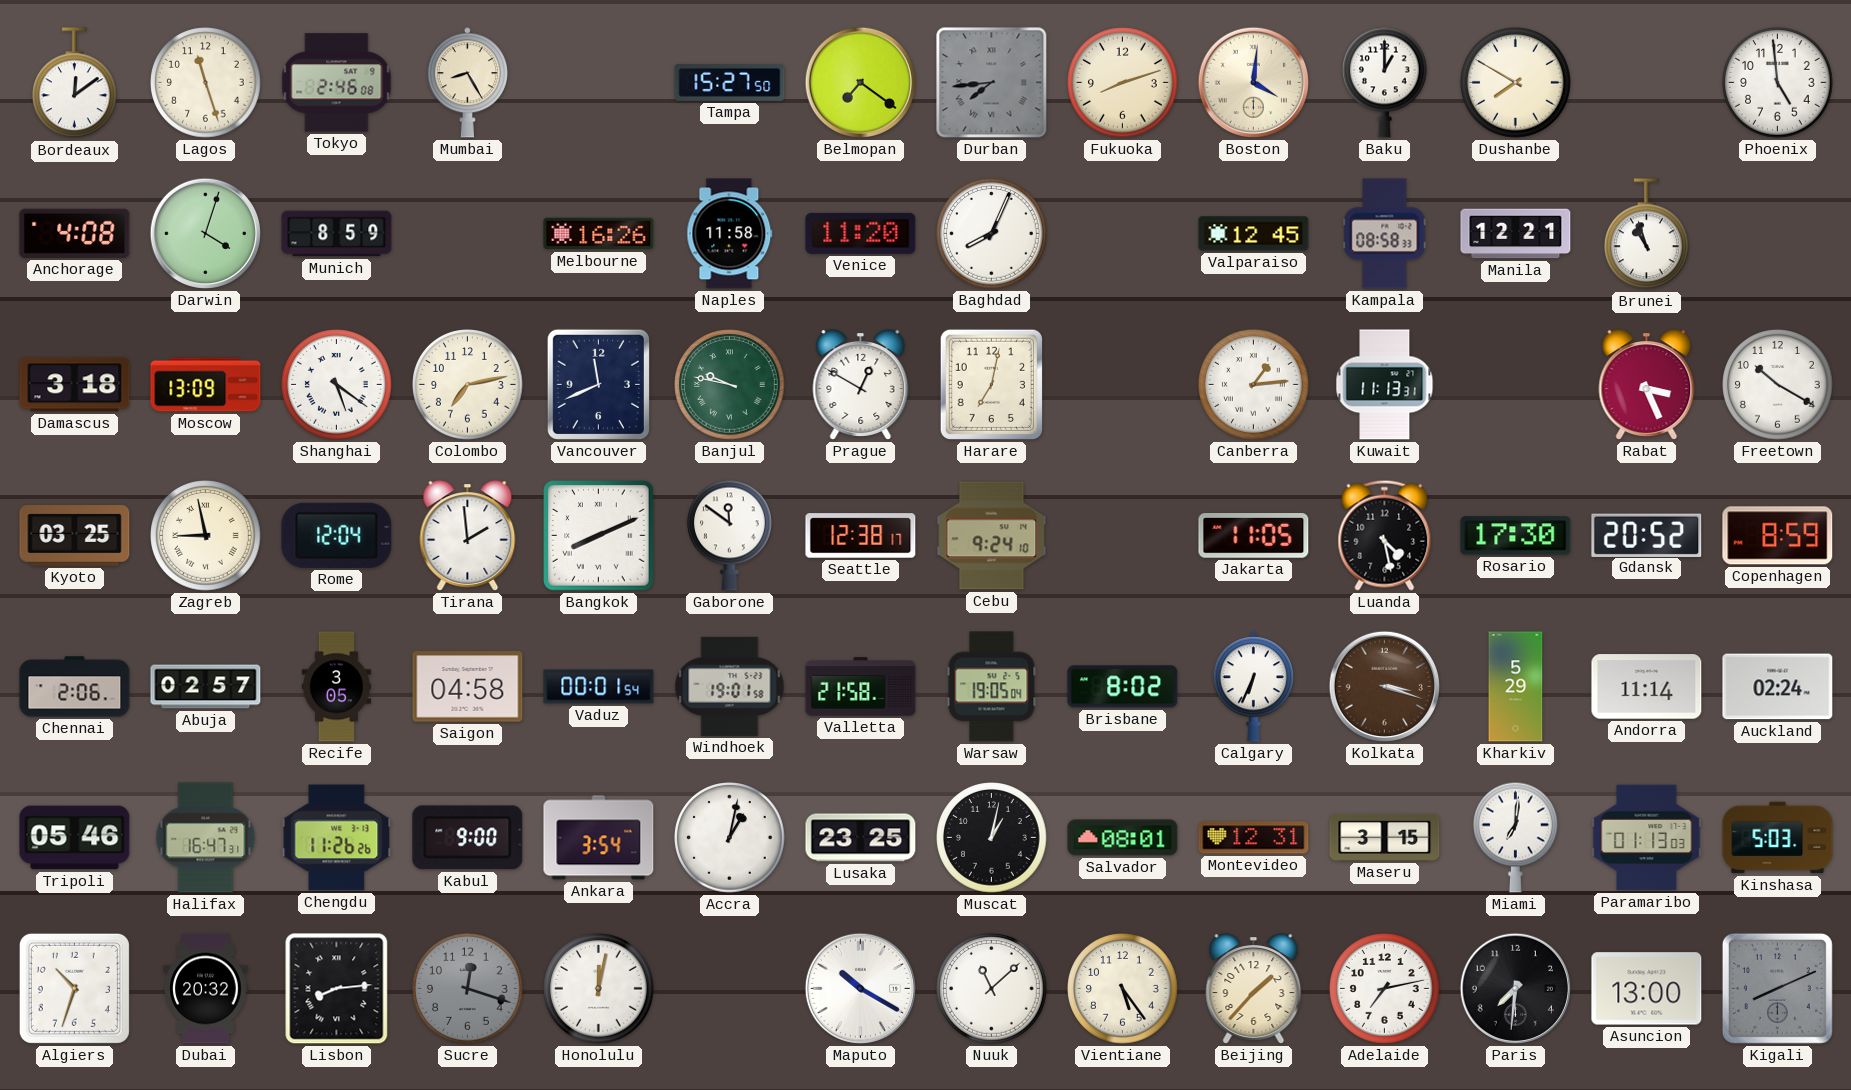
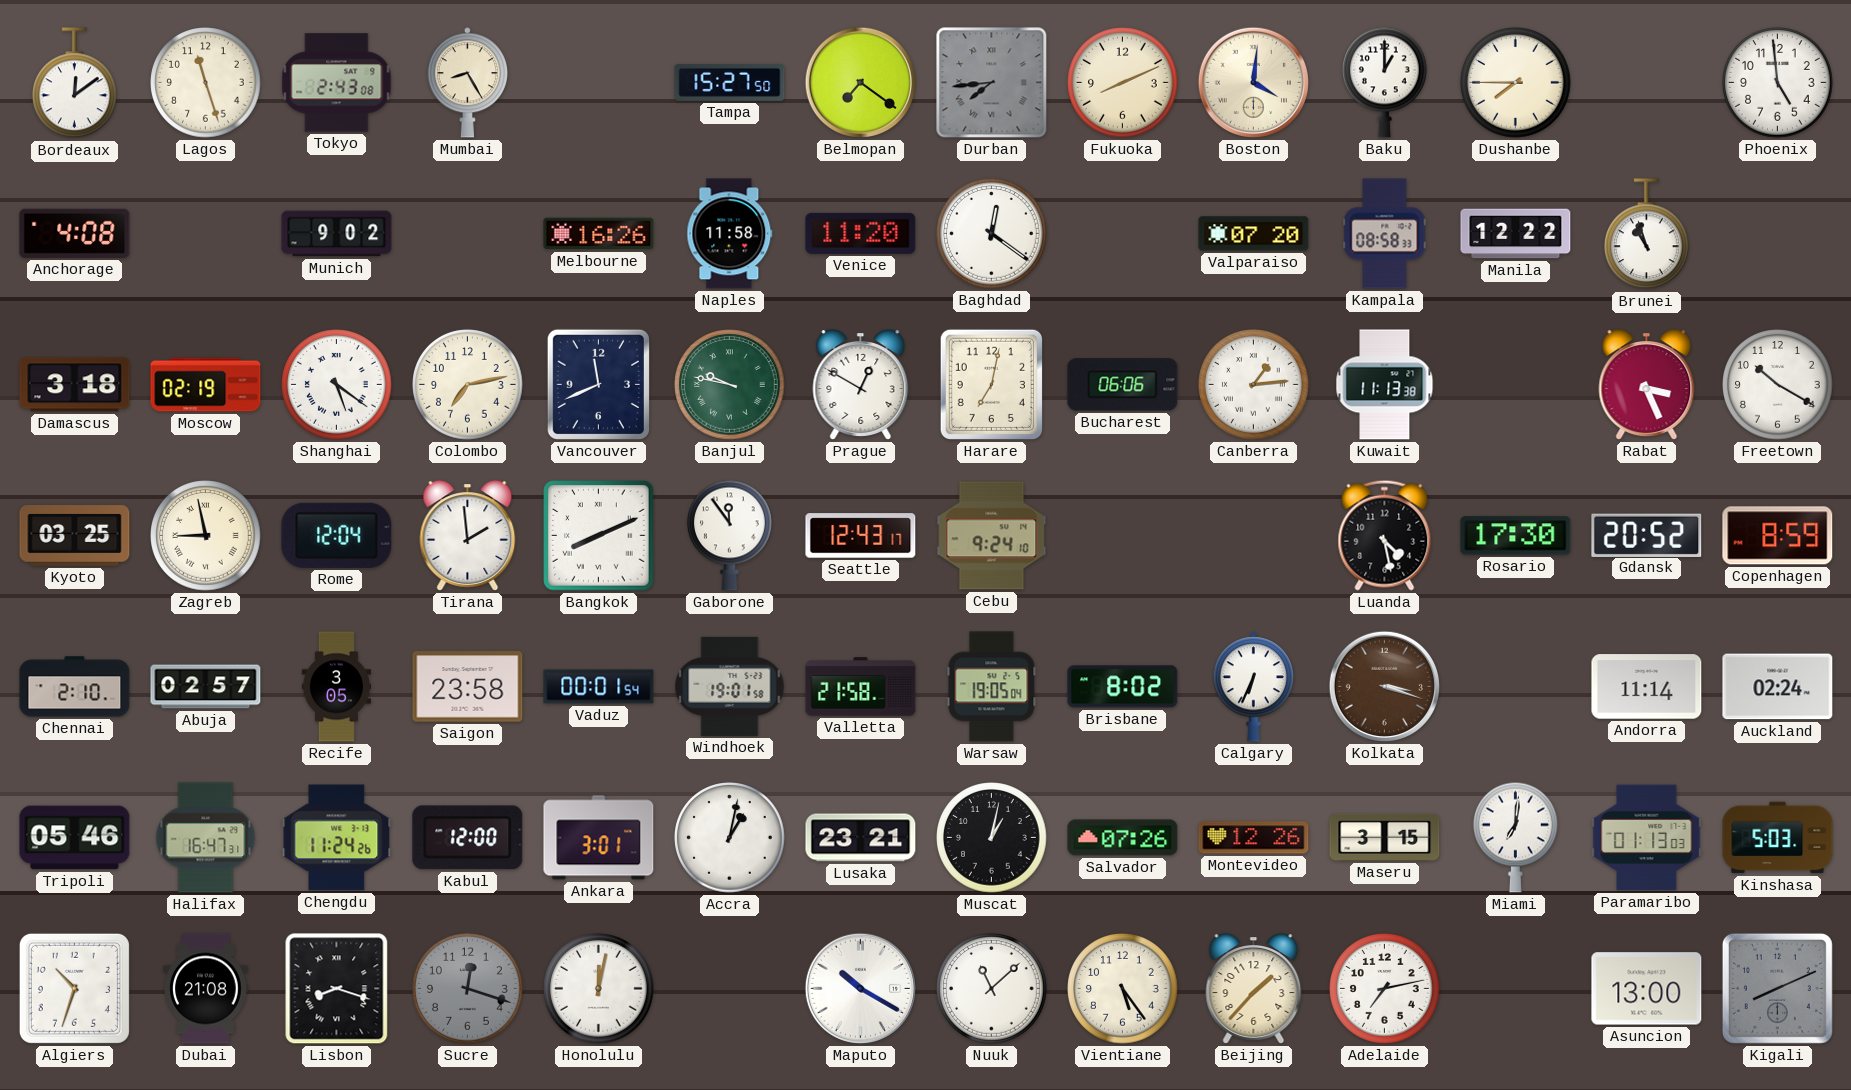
Tokyo: 2:46 -> 2:43 (337, 83)
Fukuoka: 8:12 -> 8:11 (1123, 83)
Dushanbe: 7:50 -> 7:45 (1516, 83)
Darwin: 4:03 -> none (205, 233)
Munich: 8:59 -> 9:02 (337, 234)
Baghdad: 8:04 -> 12:21 (992, 234)
Valparaiso: 12:45 -> 07:20 (1254, 234)
Manila: 12:21 -> 12:22 (1516, 234)
Moscow: 13:09 -> 02:19 (206, 385)
Bucharest: none -> 06:06 (1123, 385)
Kuwait: 11:13:31 -> 11:13:38 (1385, 385)
Gaborone: 11:51 -> 11:54 (730, 535)
Seattle: 12:38 -> 12:43 (861, 536)
Jakarta: 11:05 -> none (1254, 536)
Chennai: 2:06 -> 2:10 (75, 687)
Saigon: 04:58 -> 23:58 (468, 687)
Kharkiv: 5:29 -> none (1516, 687)
Chengdu: 11:26 -> 11:24 (337, 838)
Kabul: 9:00 -> 12:00 (468, 838)
Ankara: 3:54 -> 3:01 (599, 838)
Lusaka: 23:25 -> 23:21 (861, 838)
Salvador: 08:01 -> 07:26 (1123, 838)
Montevideo: 12:31 -> 12:26 (1254, 838)
Dubai: 20:32 -> 21:08 (206, 989)
Lisbon: 8:14 -> 8:18 (337, 989)
Paris: 7:31 -> none (1515, 988)
